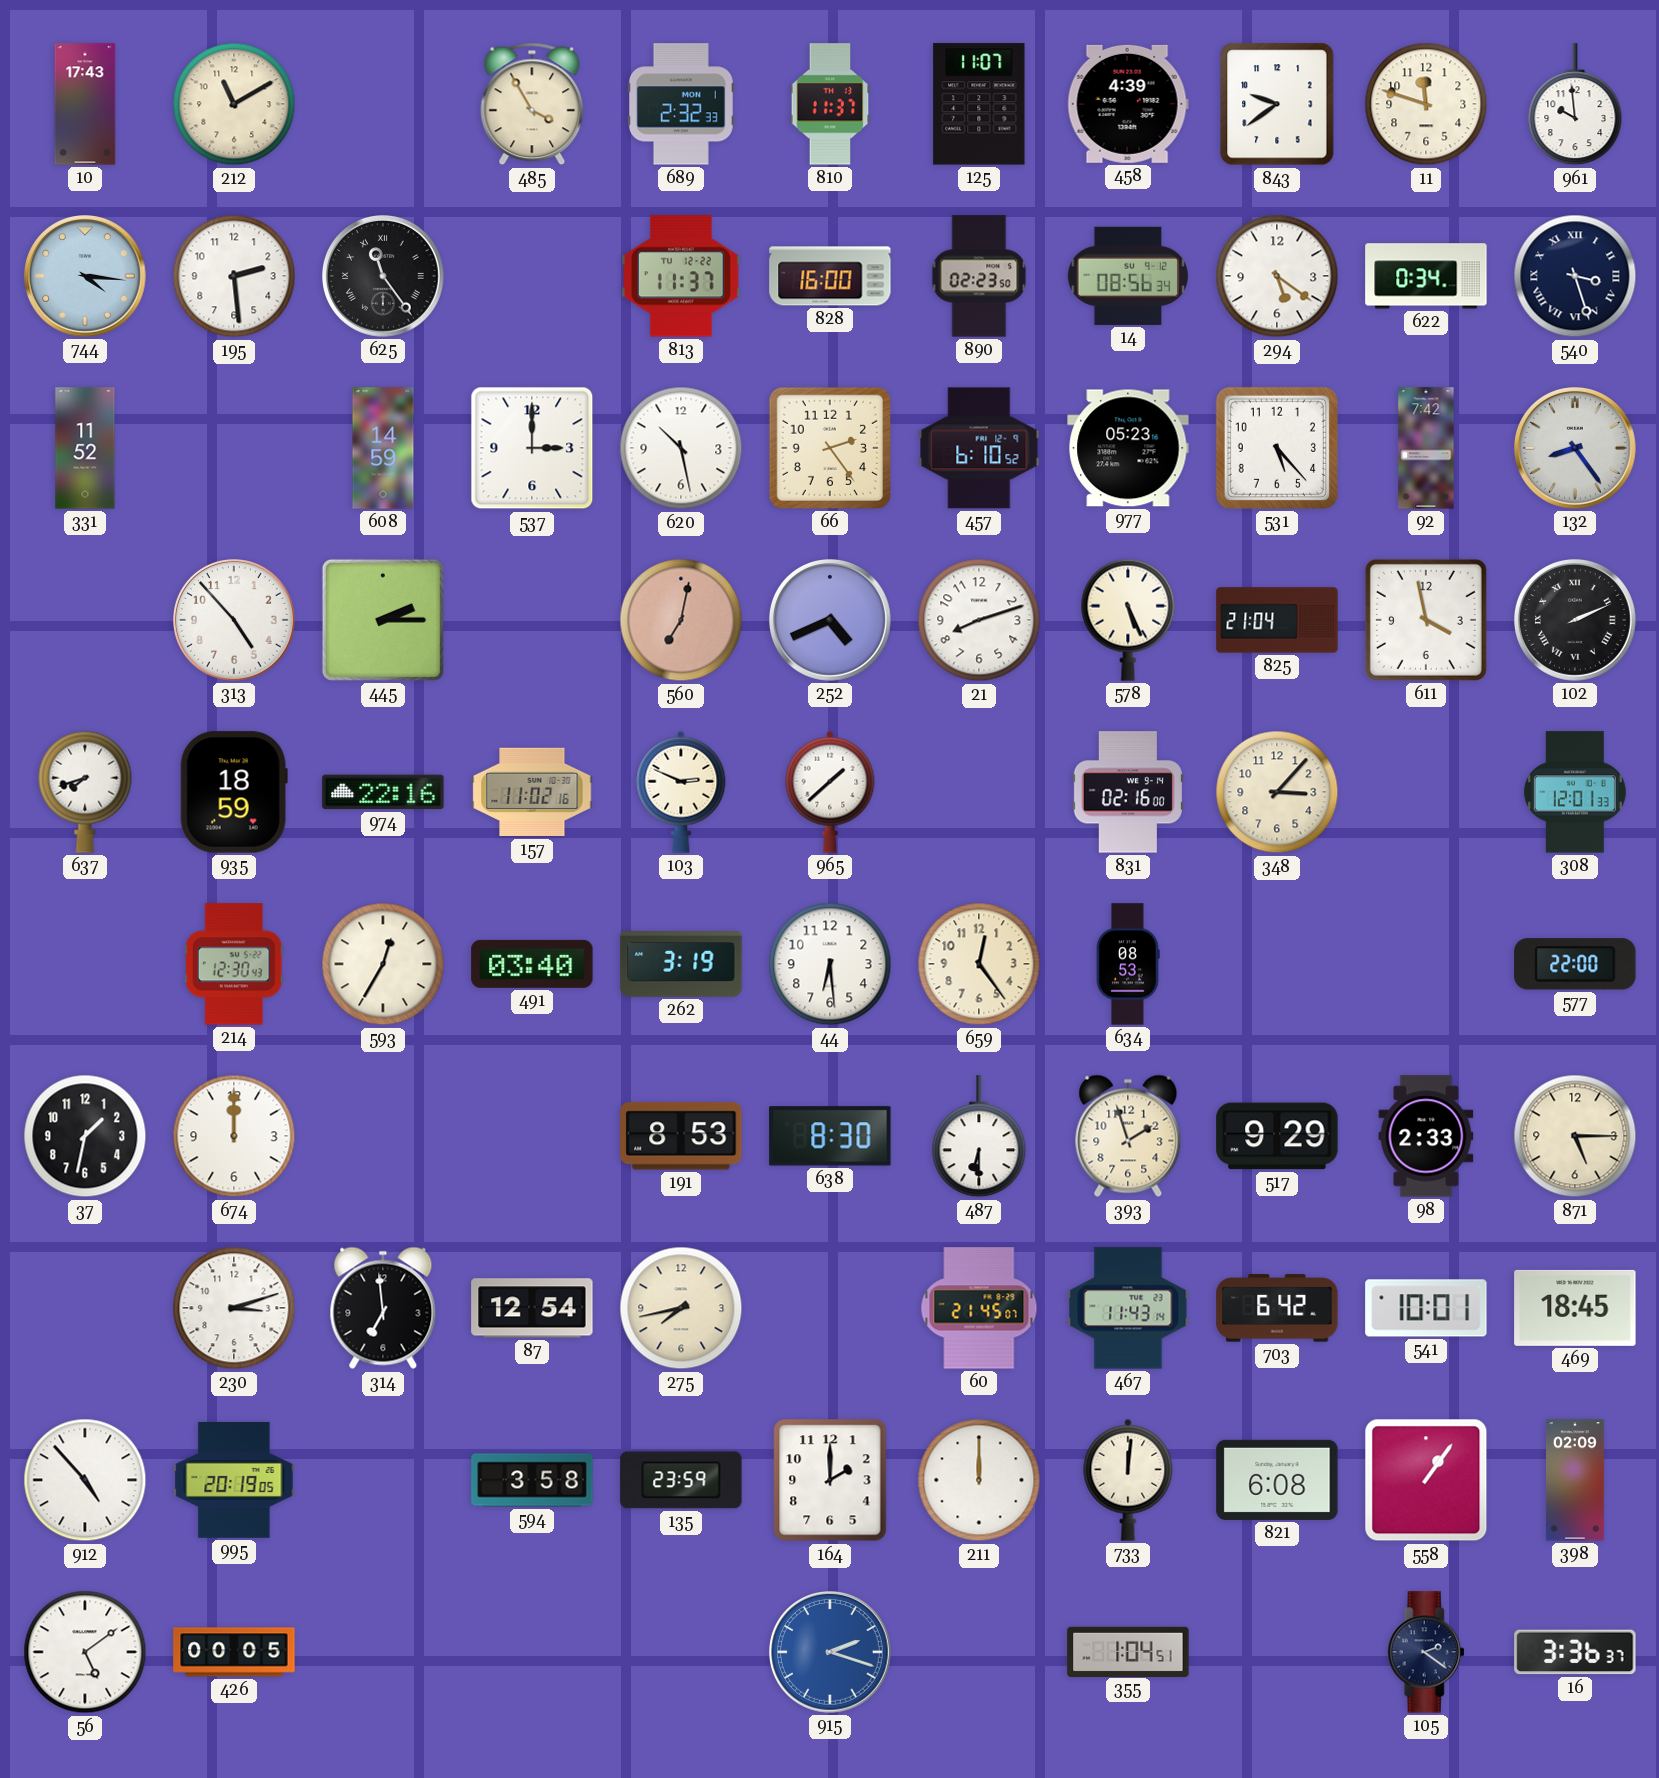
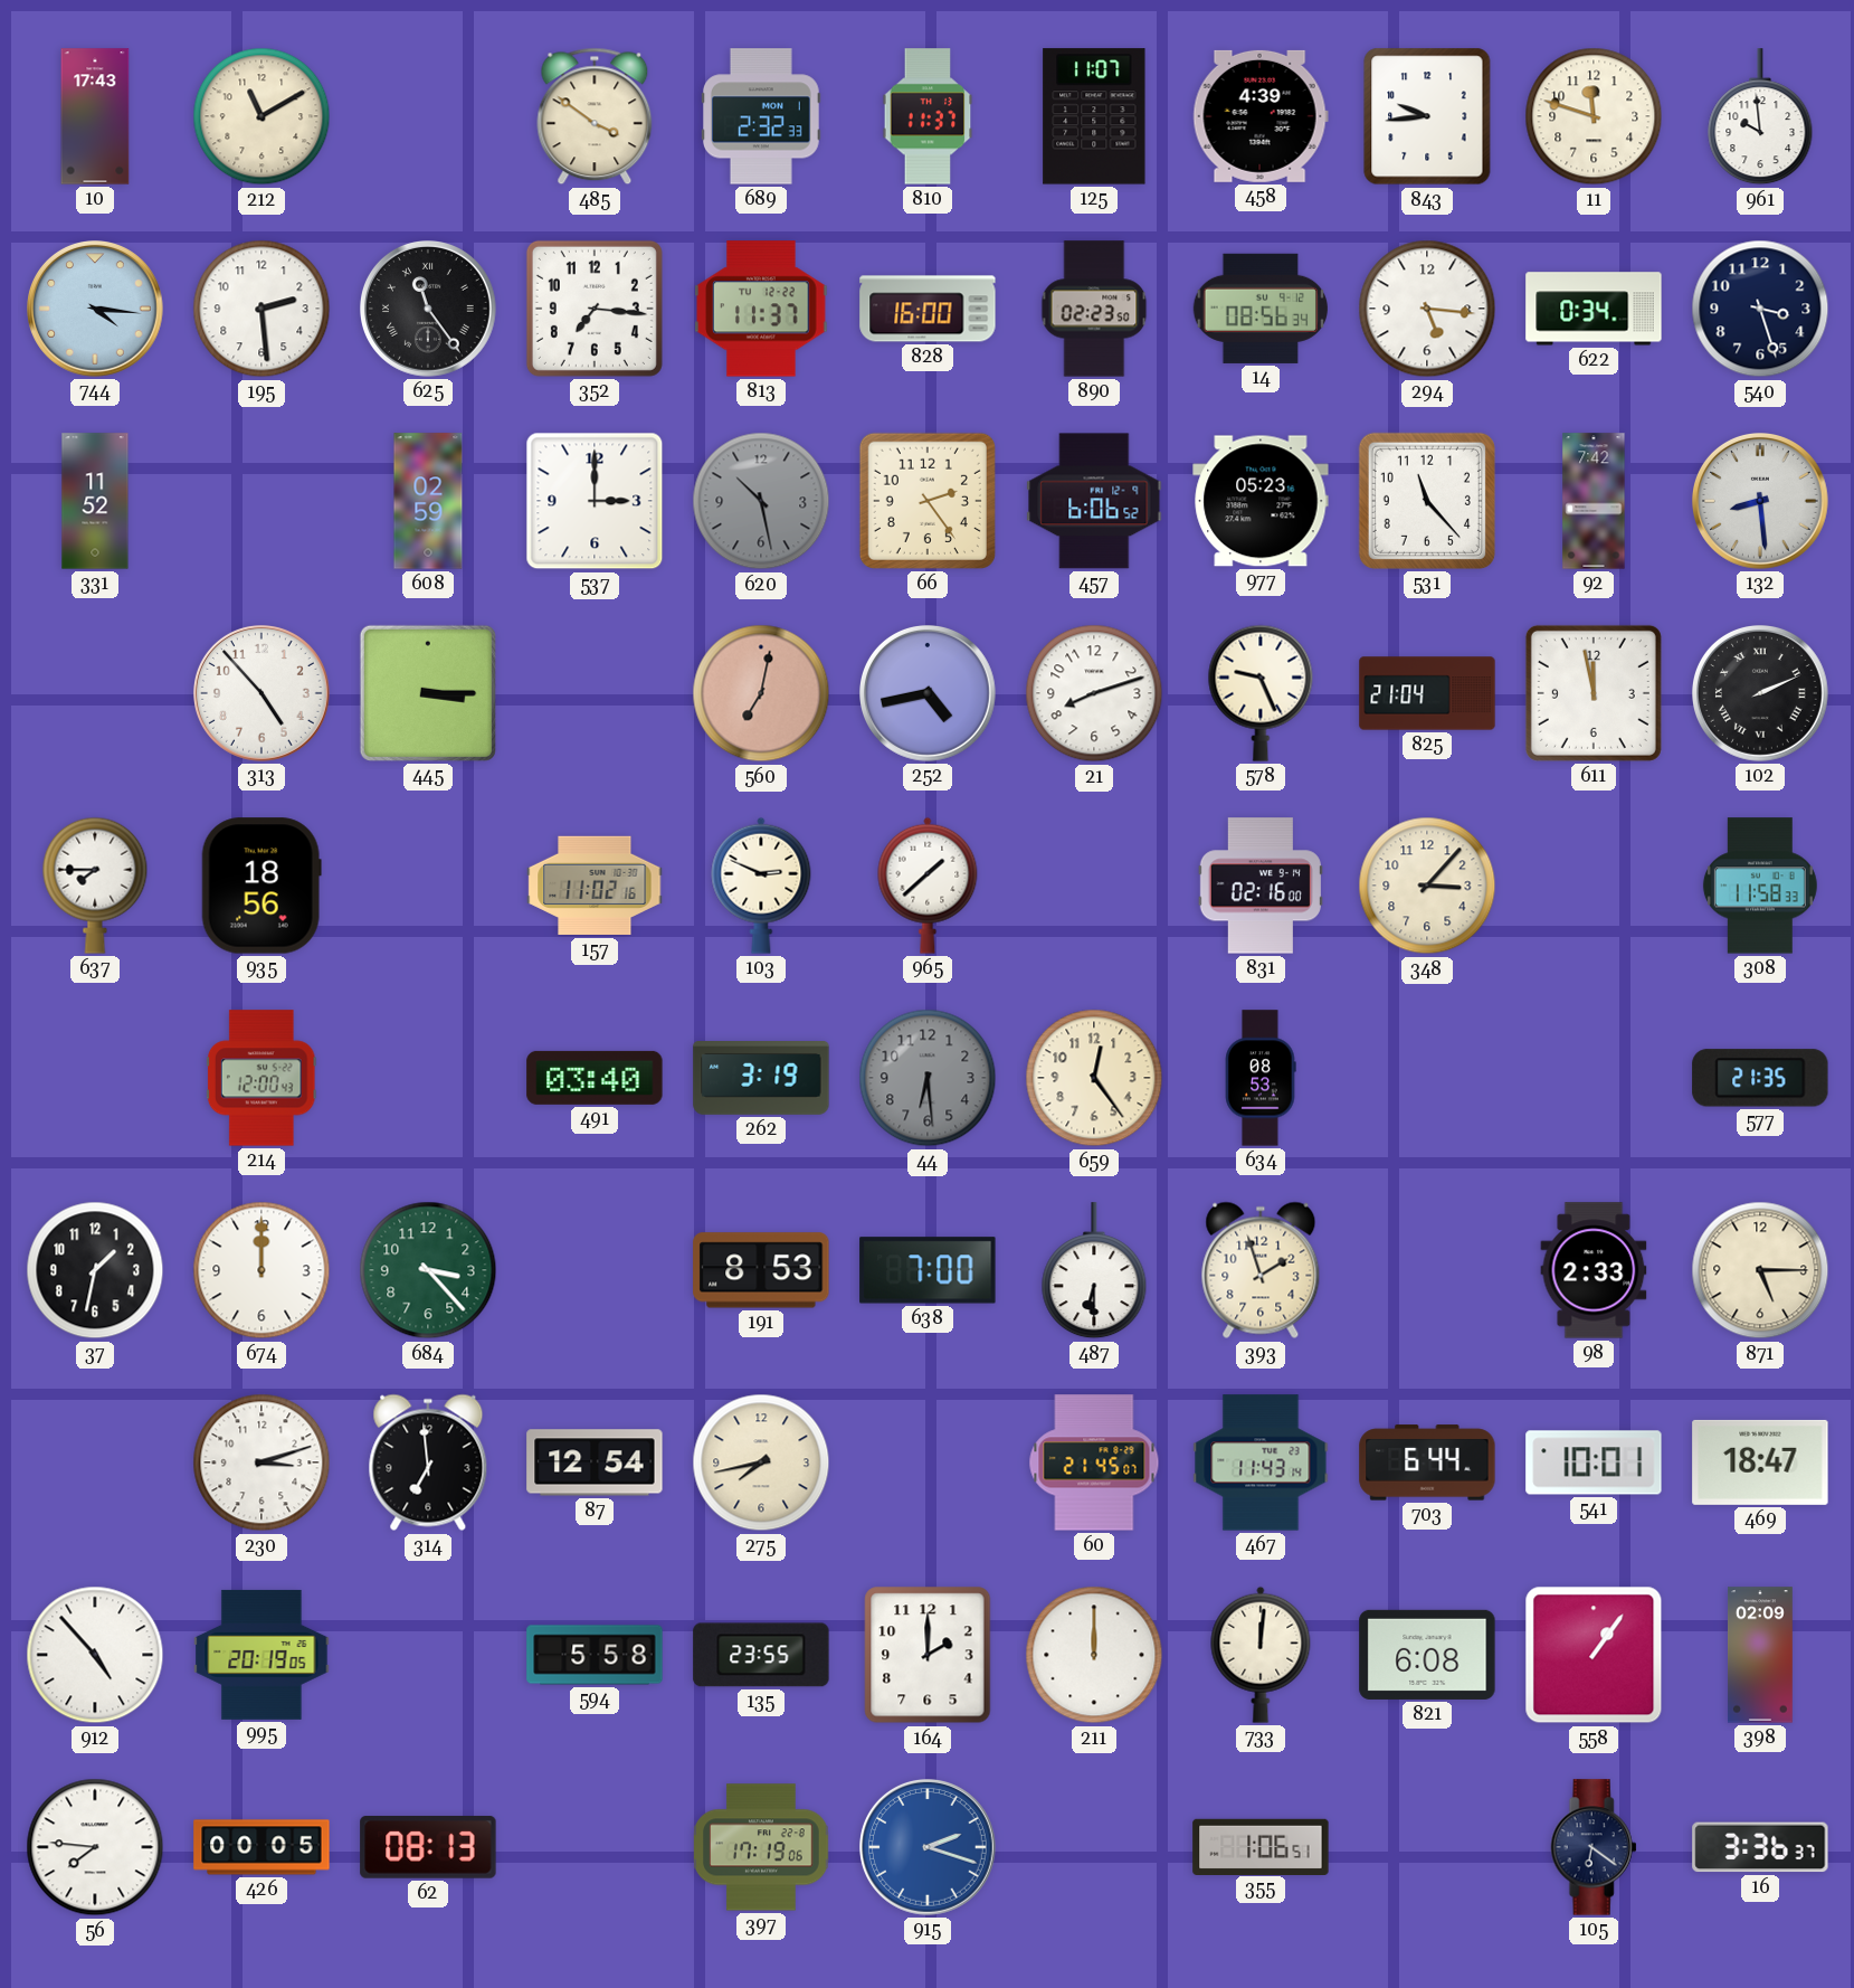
485: 3:55 -> 3:51 (595, 116)
843: 9:39 -> 9:44 (1427, 116)
352: none -> 7:16 (595, 309)
294: 5:21 -> 5:16 (1427, 309)
540 numerals: Roman -> Arabic (1760, 309)
608: 14:59 -> 02:59 (428, 501)
620 dial: white -> grey (761, 501)
457: 6:10 -> 6:06 (1094, 501)
531: 5:23 -> 11:23 (1427, 501)
132: 8:24 -> 8:29 (1761, 502)
445: 2:15 -> 3:15 (428, 693)
252: 4:41 -> 4:43 (929, 694)
578: 5:26 -> 9:26 (1261, 693)
611: 3:58 -> 11:58 (1594, 693)
637: 7:42 -> 7:45 (95, 886)
935: 18:59 -> 18:56 (262, 886)
974: 22:16 -> none (383, 792)
308: 12:01 -> 11:58 (1760, 886)
214: 12:30 -> 12:00 (262, 1078)
593: 12:35 -> none (383, 964)
44 dial: white -> grey (928, 1078)
577: 22:00 -> 21:35 (1760, 1078)
684: none -> 3:23 (428, 1270)
638: 8:30 -> 7:00 (928, 1270)
517: 9:29 -> none (1277, 1136)
703: 6:42 -> 6:44 (1427, 1462)
469: 18:45 -> 18:47 (1760, 1462)
594: 3:58 -> 5:58 (595, 1655)
135: 23:59 -> 23:55 (761, 1655)
56: 5:09 -> 7:46 (95, 1847)
62: none -> 08:13 (428, 1847)
397: none -> 17:19 (761, 1847)
355: 1:04 -> 1:06 (1261, 1846)
105: 2:21 -> 6:21 (1594, 1847)
